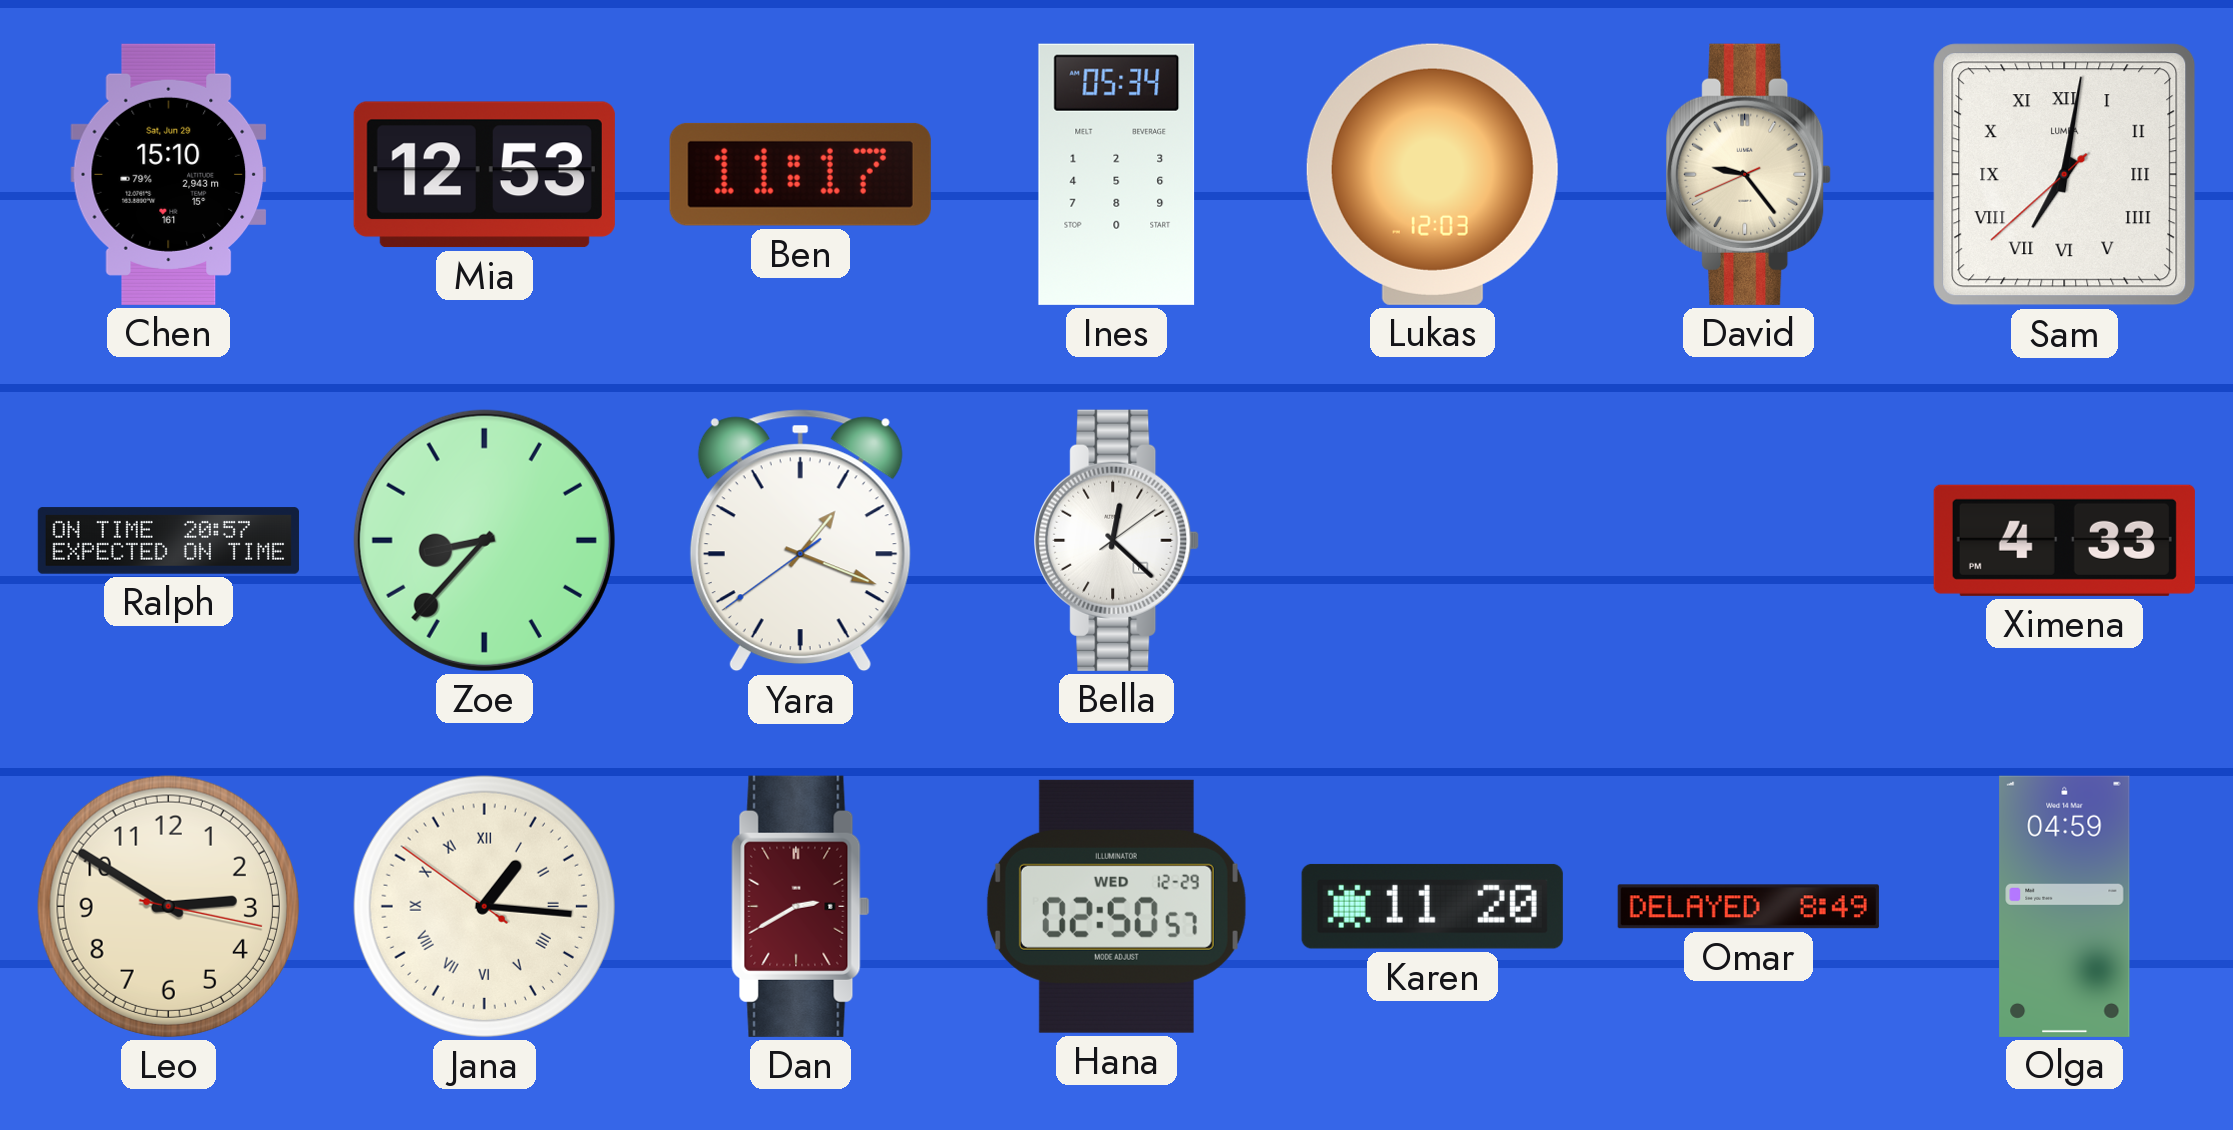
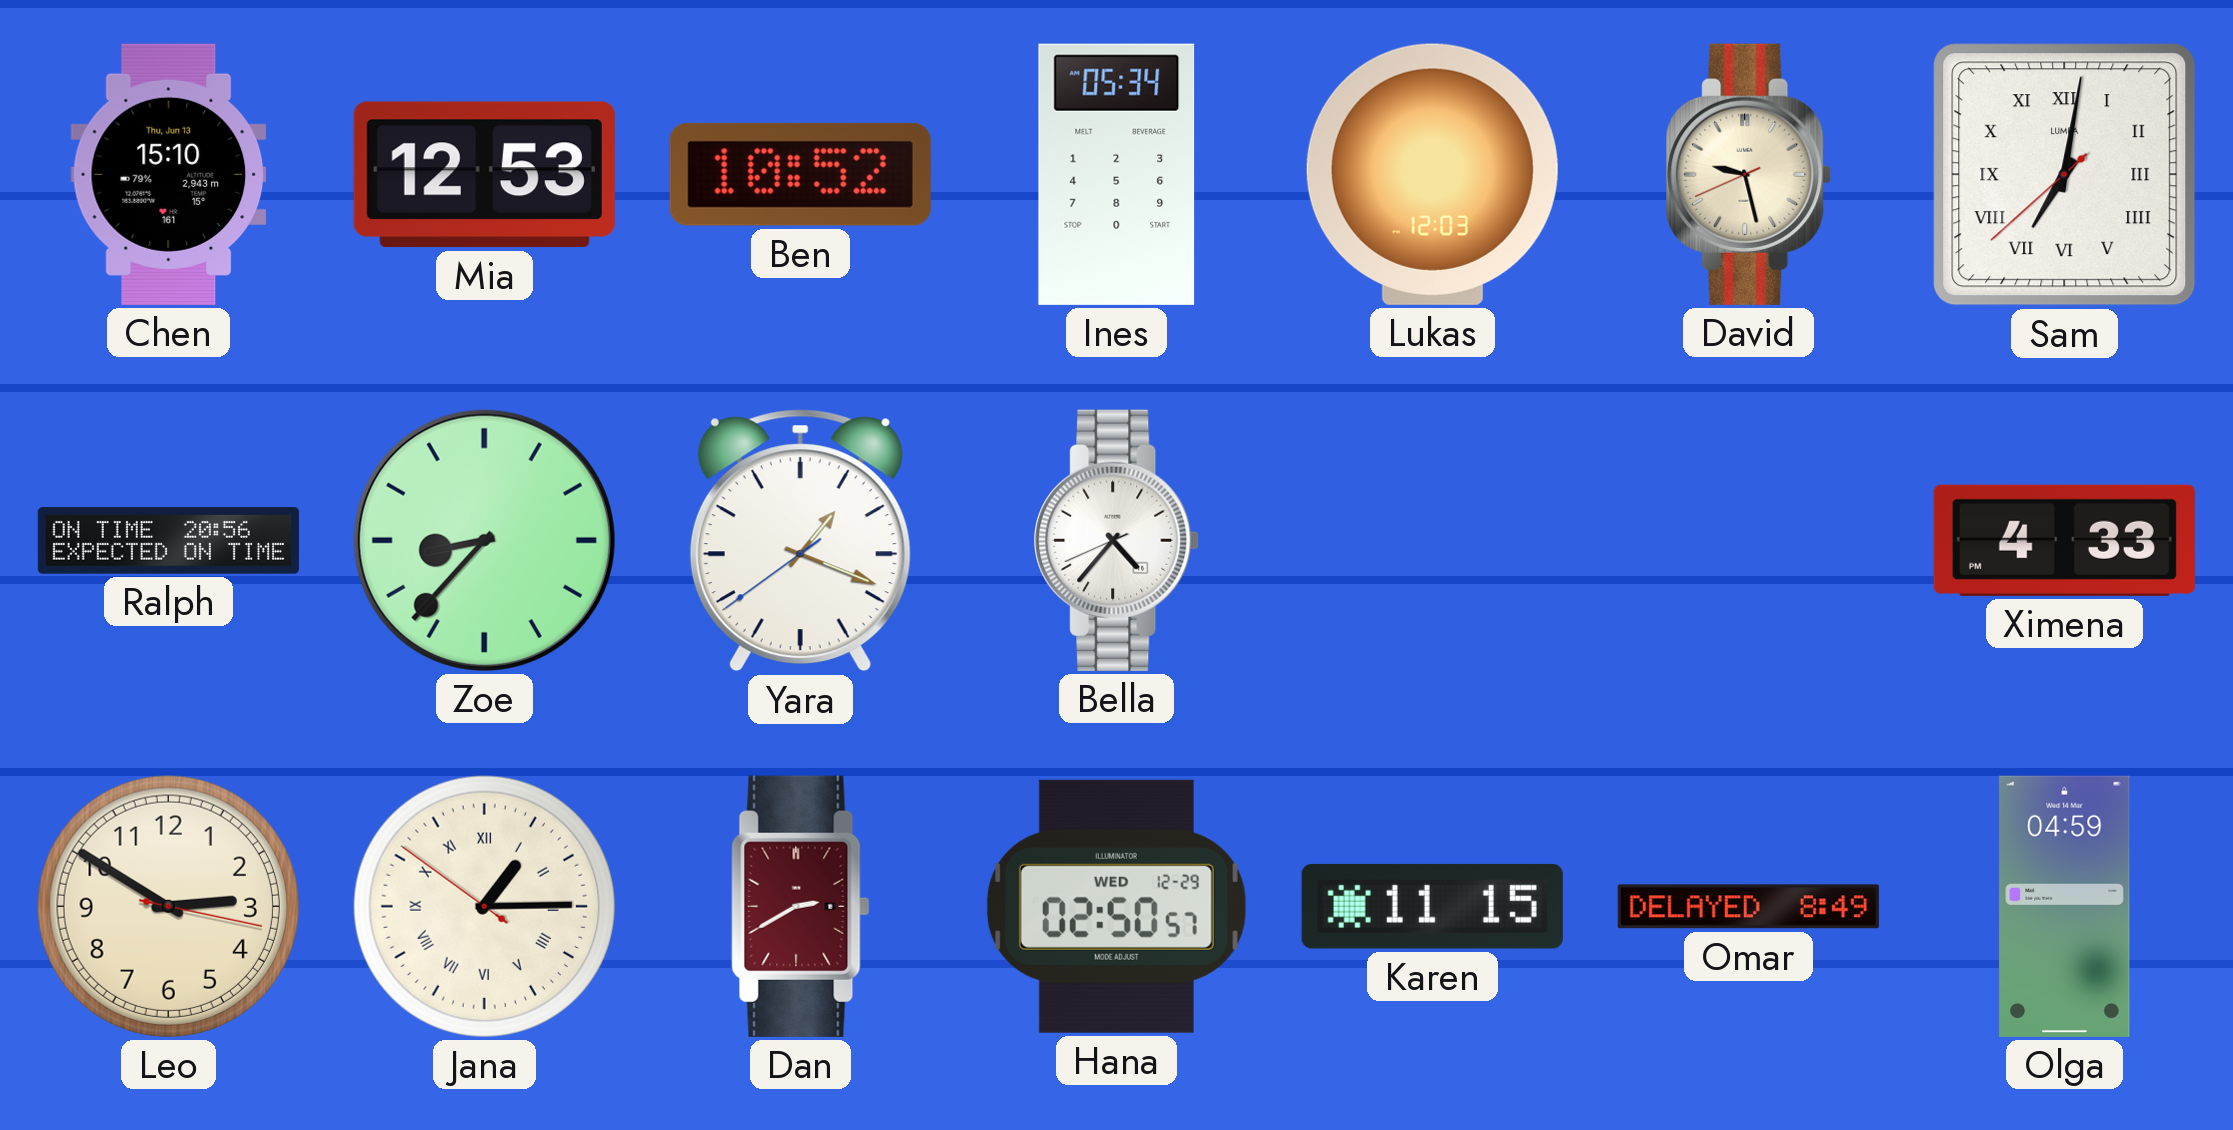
Chen date: Sat, Jun 29 -> Thu, Jun 13 (169, 174)
Ben: 11:17 -> 10:52 (800, 174)
David: 9:23 -> 9:27 (1749, 174)
Ralph: 20:57 -> 20:56 (168, 541)
Bella: 12:22 -> 4:36 (1117, 540)
Jana: 1:15 -> 1:14 (484, 906)
Karen: 11:20 -> 11:15 (1432, 906)
